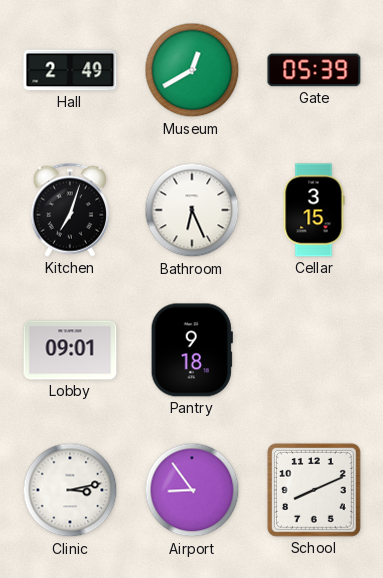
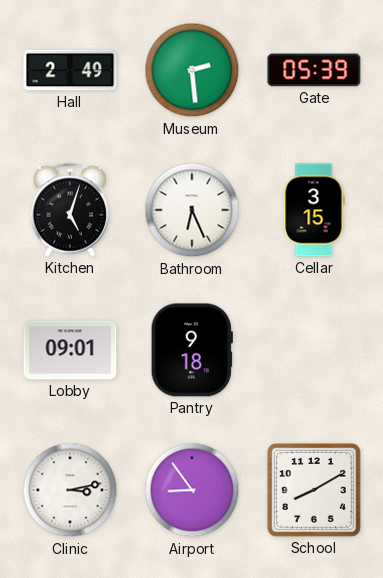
Museum: 12:40 -> 2:29 (192, 70)
Kitchen: 7:03 -> 5:03 (70, 210)
School: 8:11 -> 8:10 (314, 490)
